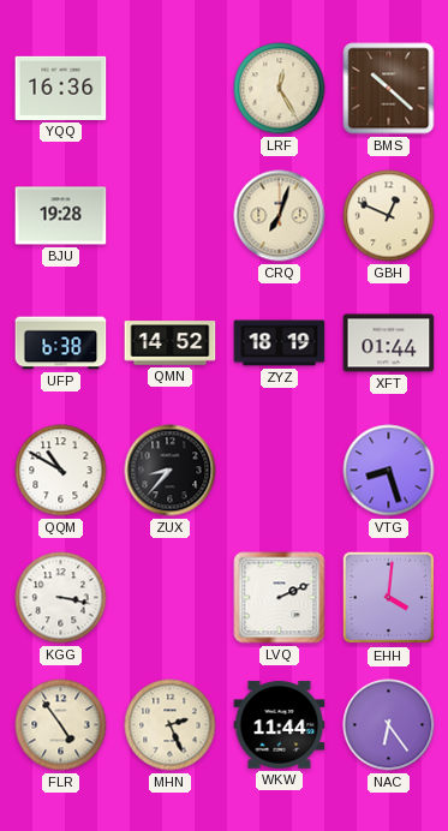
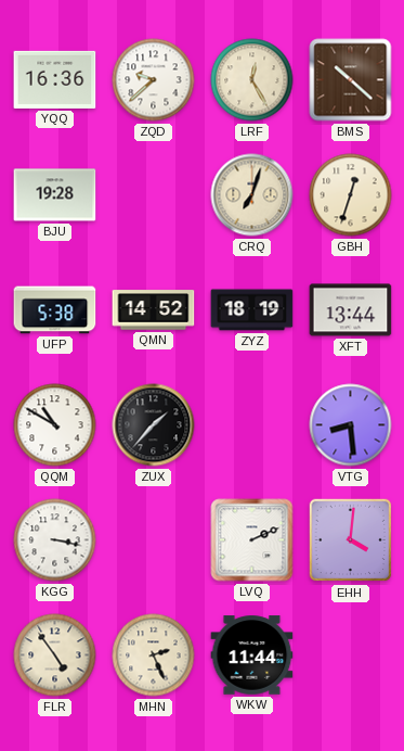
ZQD: none -> 9:38 (154, 80)
GBH: 12:49 -> 12:33 (351, 195)
UFP: 6:38 -> 5:38 (55, 310)
XFT: 01:44 -> 13:44 (351, 310)
ZUX: 8:37 -> 1:37 (154, 425)
VTG: 8:27 -> 8:29 (351, 425)
NAC: 6:24 -> none (389, 725)
